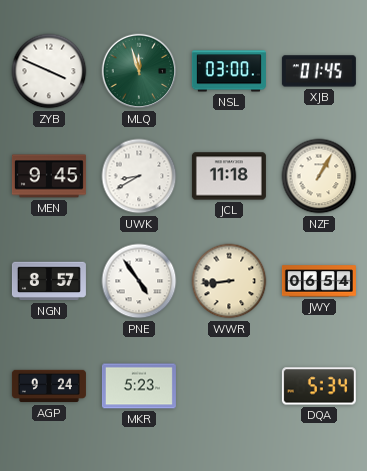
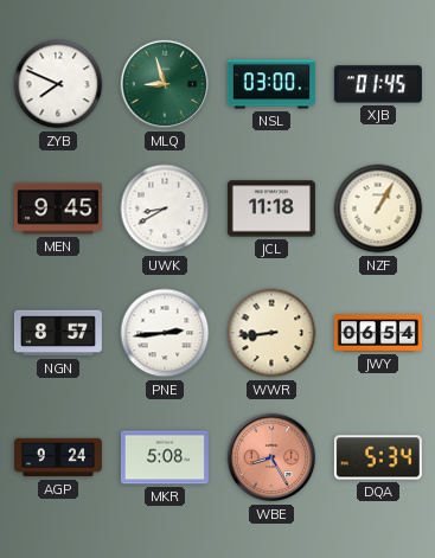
ZYB: 3:49 -> 7:49 (58, 84)
MLQ: 11:57 -> 8:57 (165, 84)
PNE: 4:54 -> 2:44 (165, 333)
MKR: 5:23 -> 5:08 (165, 457)
WBE: none -> 8:25 (271, 457)
